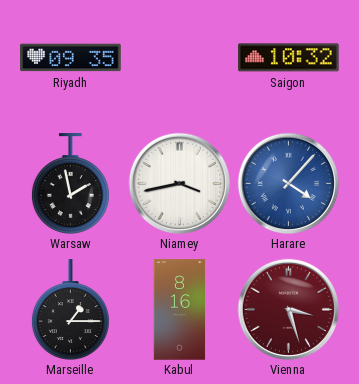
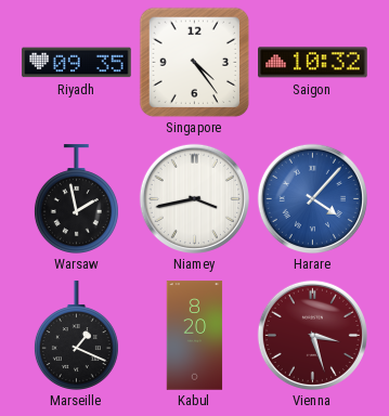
Singapore: none -> 4:24 (194, 62)
Marseille: 1:15 -> 1:19 (76, 335)
Kabul: 8:16 -> 8:20 (195, 336)
